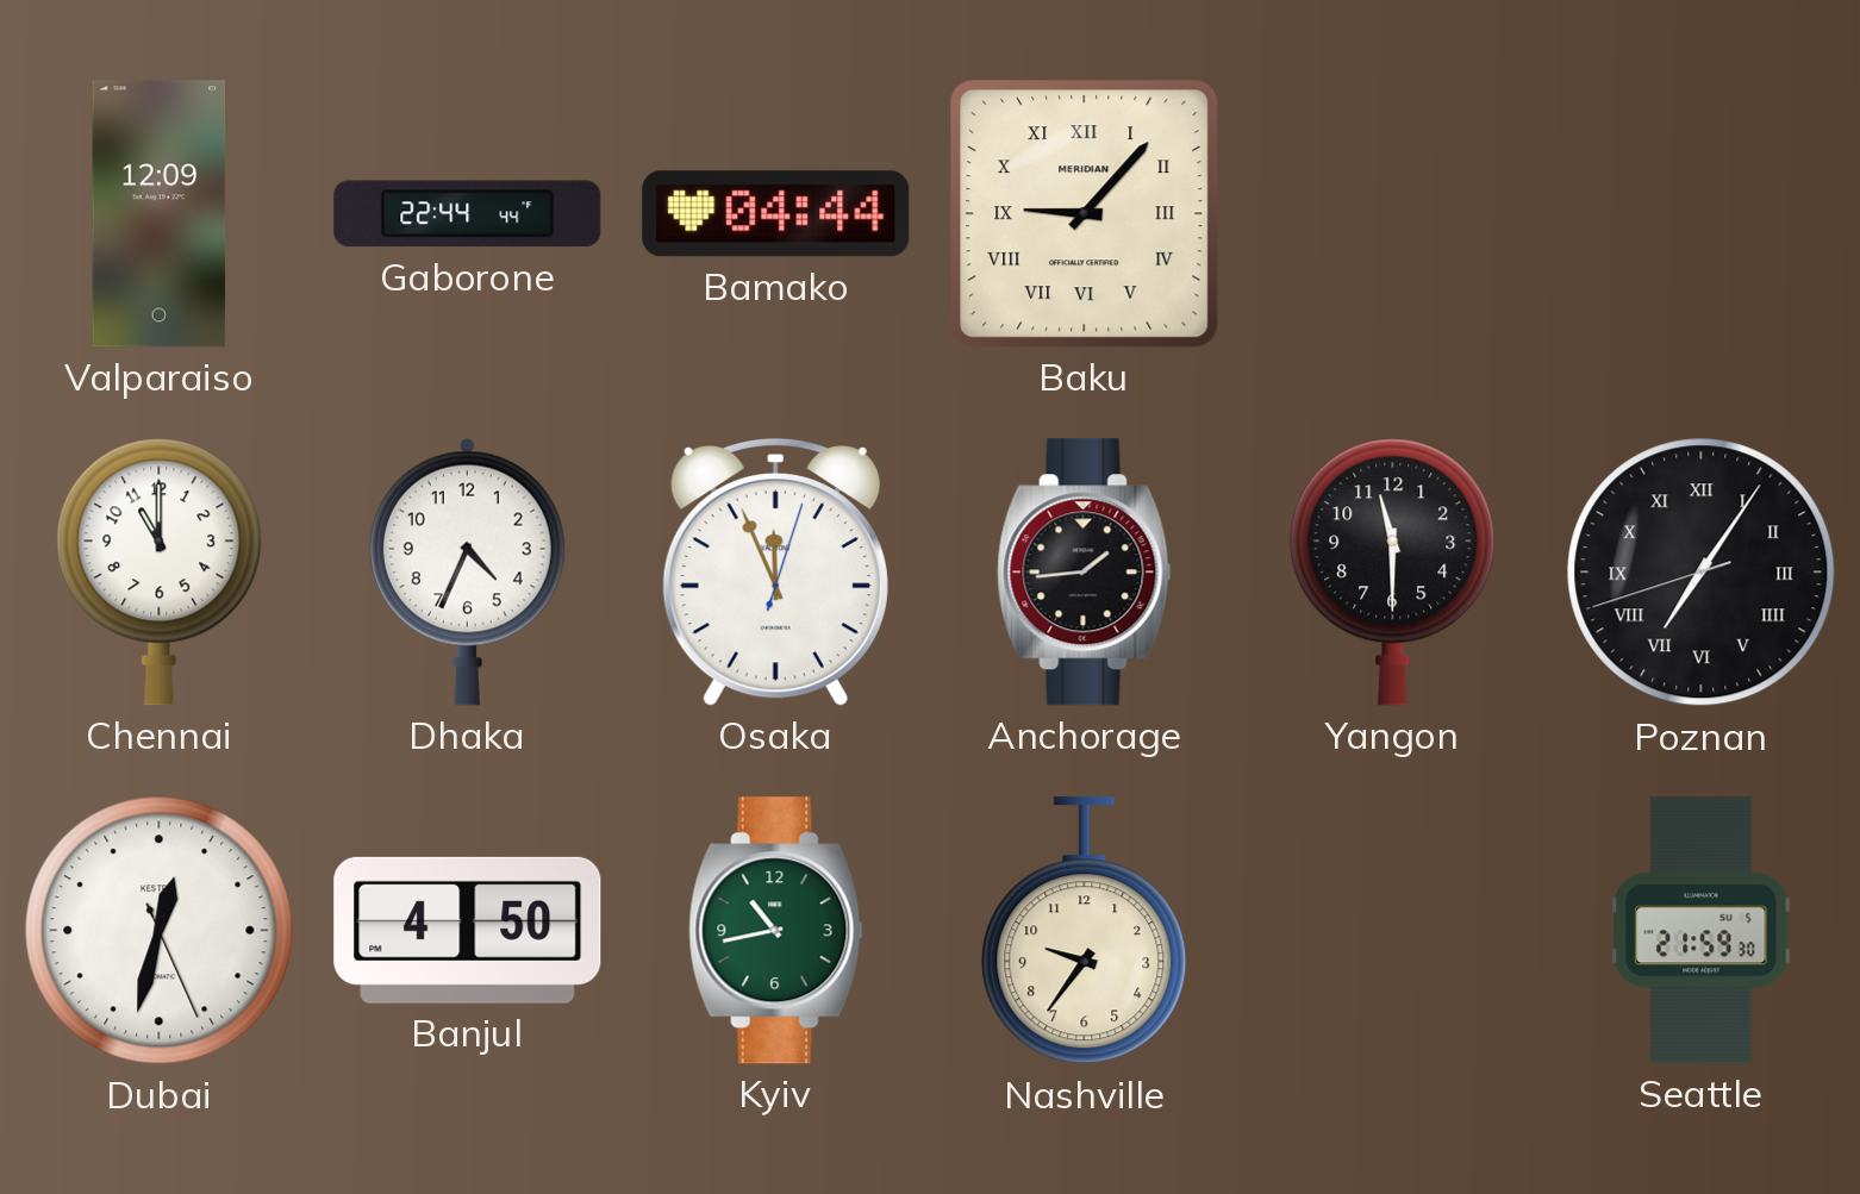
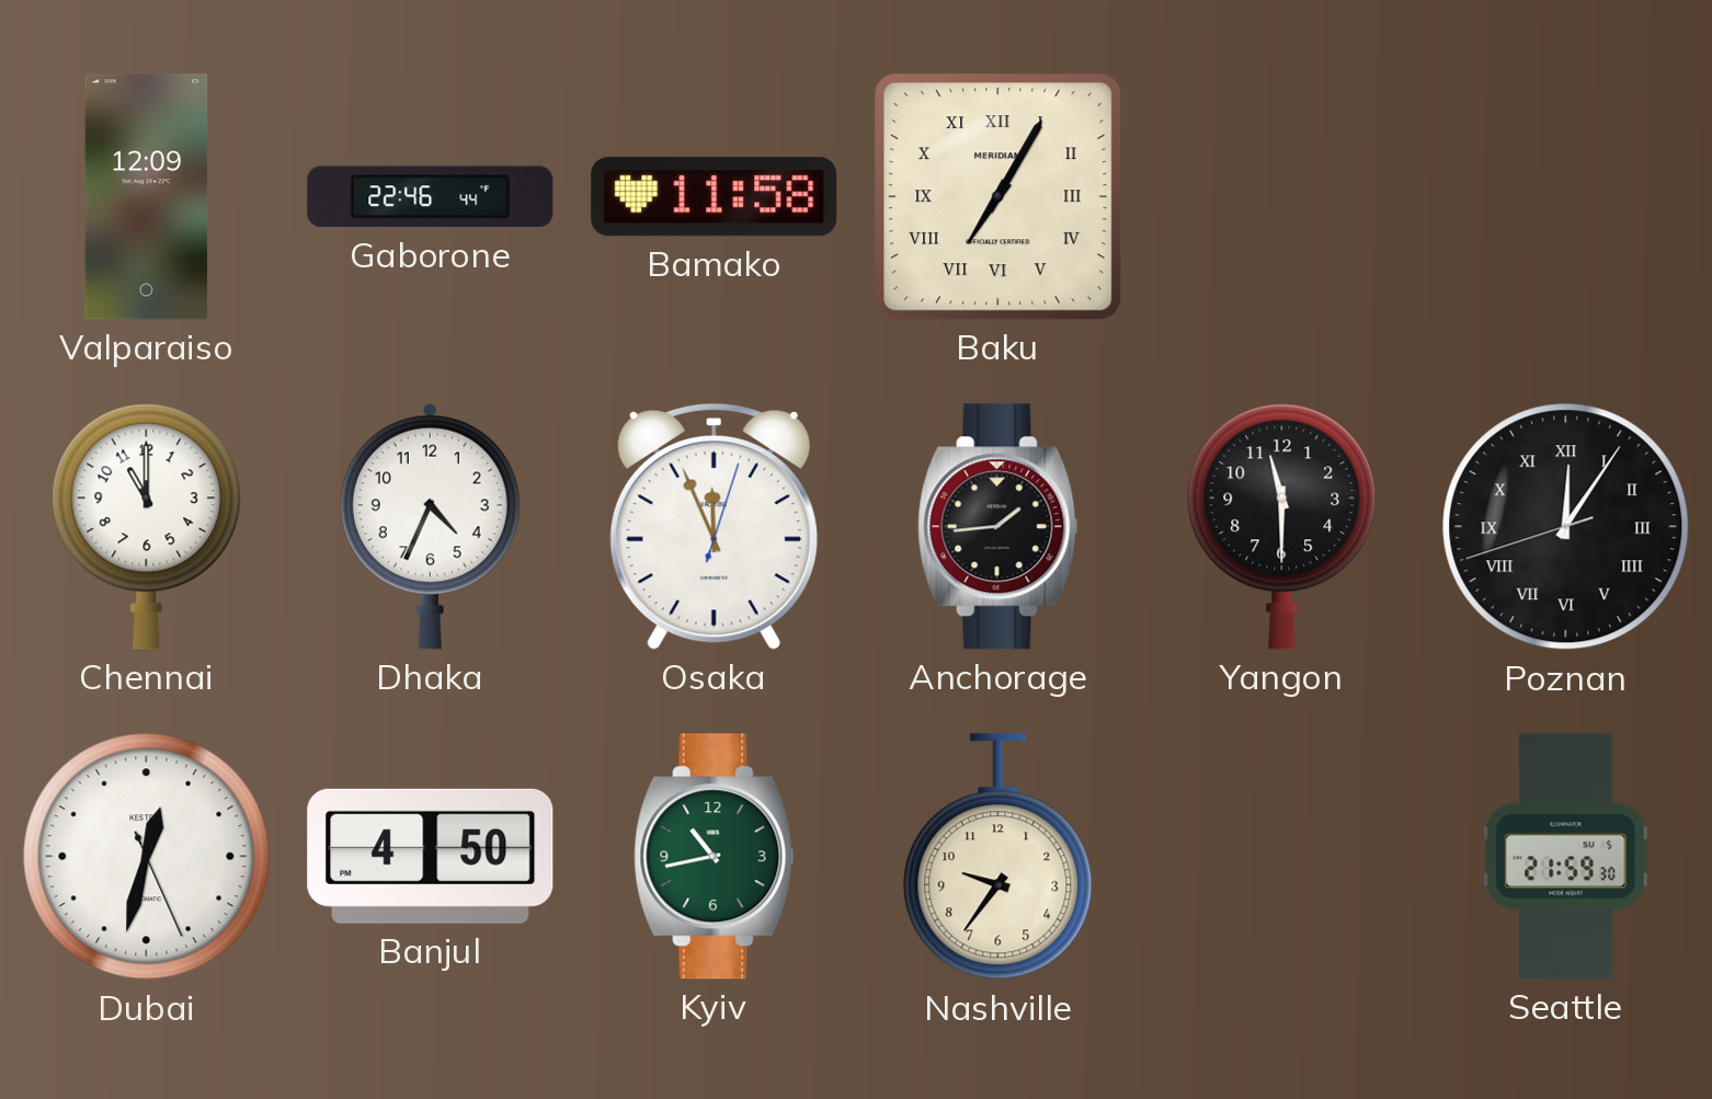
Gaborone: 22:44 -> 22:46 (431, 197)
Bamako: 04:44 -> 11:58 (715, 197)
Baku: 9:07 -> 7:05 (998, 197)
Poznan: 7:05 -> 12:05 (1566, 527)
